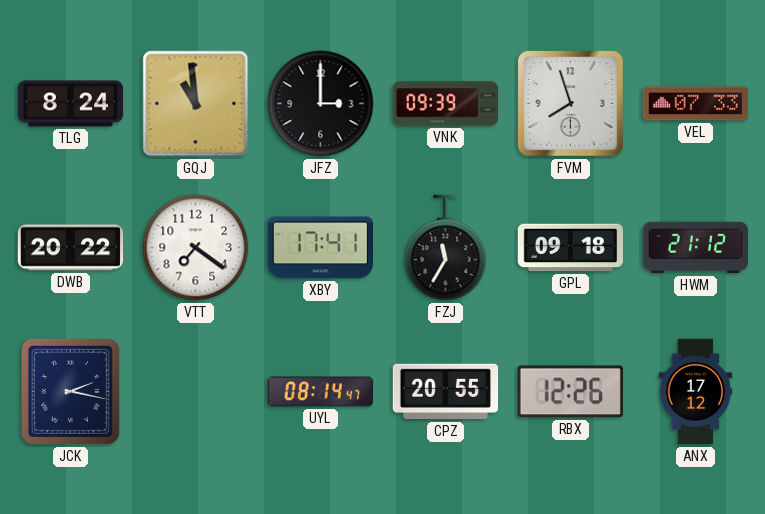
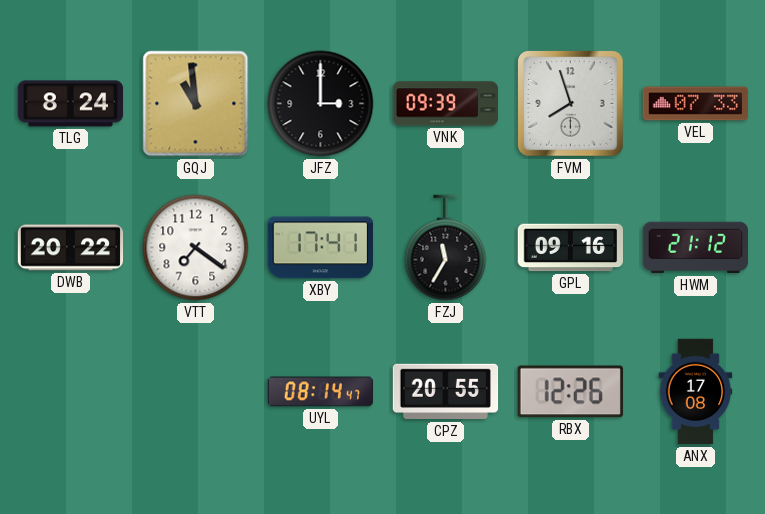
GPL: 09:18 -> 09:16 (571, 248)
JCK: 2:17 -> none (70, 391)
ANX: 17:12 -> 17:08 (696, 392)
